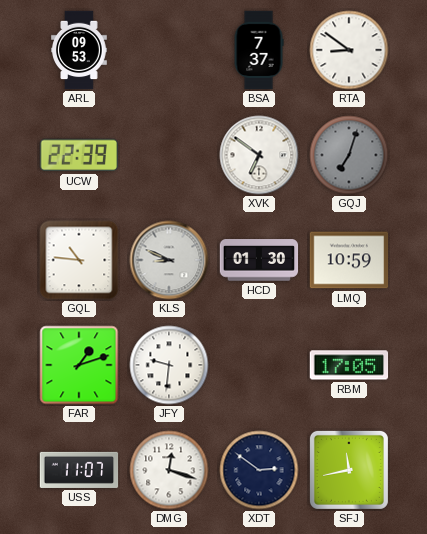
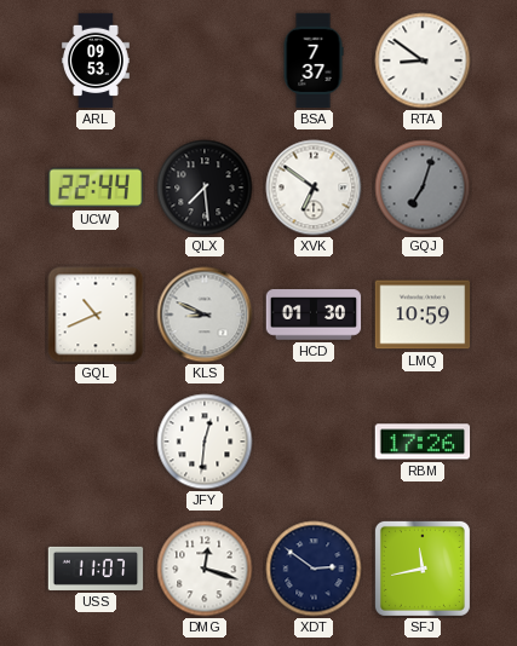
UCW: 22:39 -> 22:44 (94, 188)
QLX: none -> 7:29 (205, 188)
GQL: 10:46 -> 10:41 (96, 315)
FAR: 1:12 -> none (79, 365)
JFY: 9:31 -> 12:31 (205, 442)
RBM: 17:05 -> 17:26 (423, 442)
